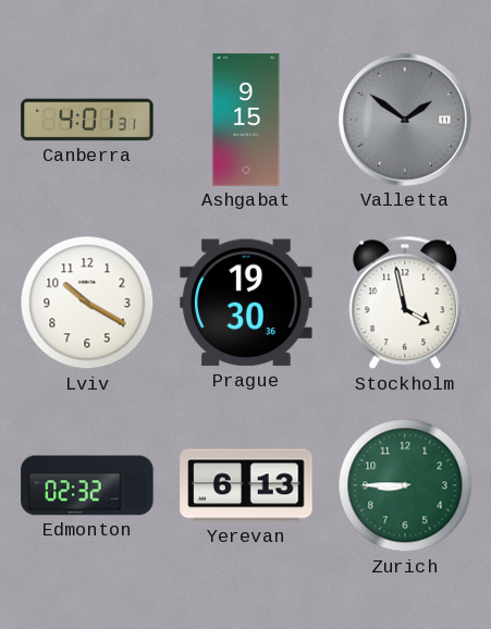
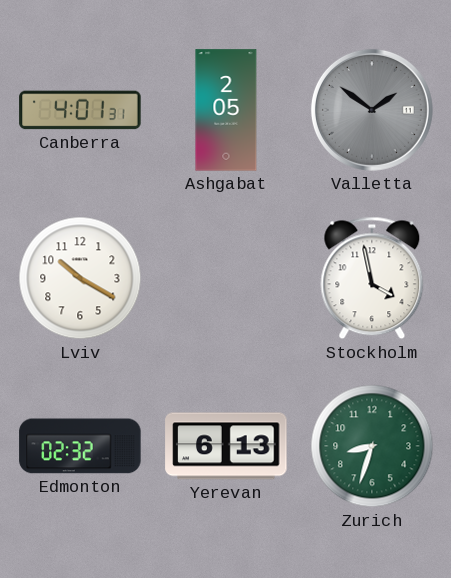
Ashgabat: 9:15 -> 2:05 (226, 110)
Prague: 19:30 -> none (246, 303)
Zurich: 8:45 -> 8:33 (372, 446)
